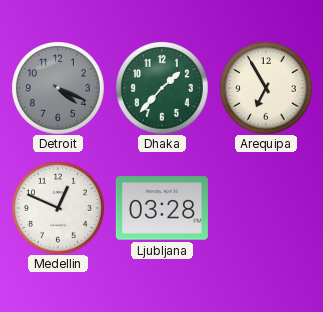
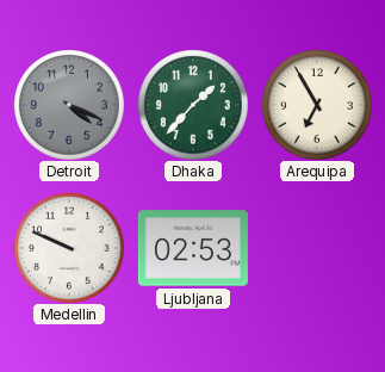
Medellin: 12:49 -> 9:49 (69, 248)
Ljubljana: 03:28 -> 02:53 (193, 248)
